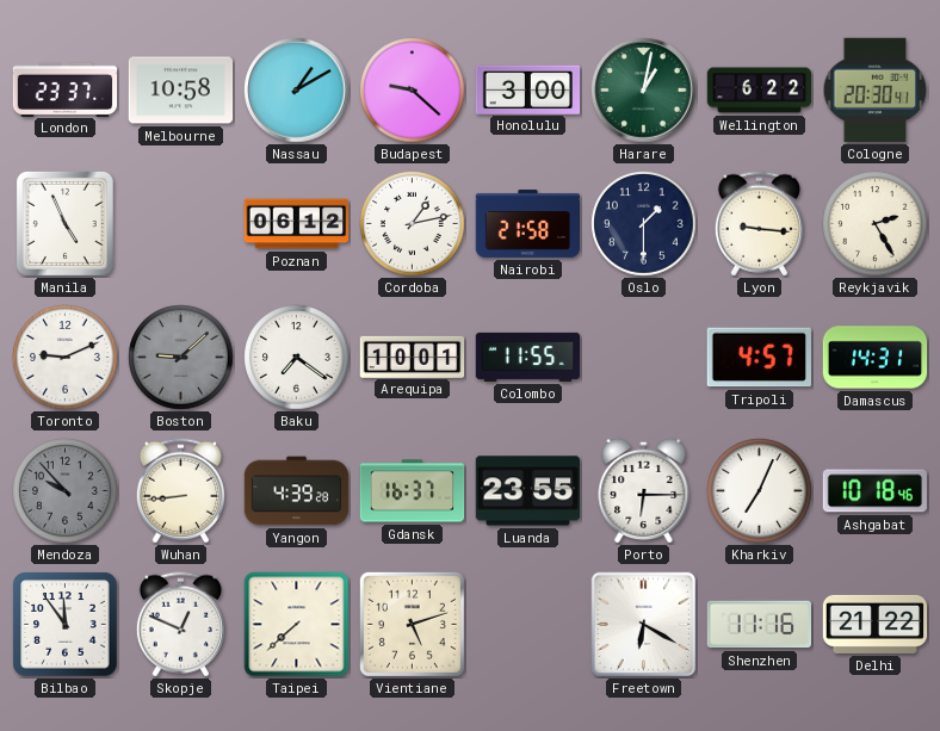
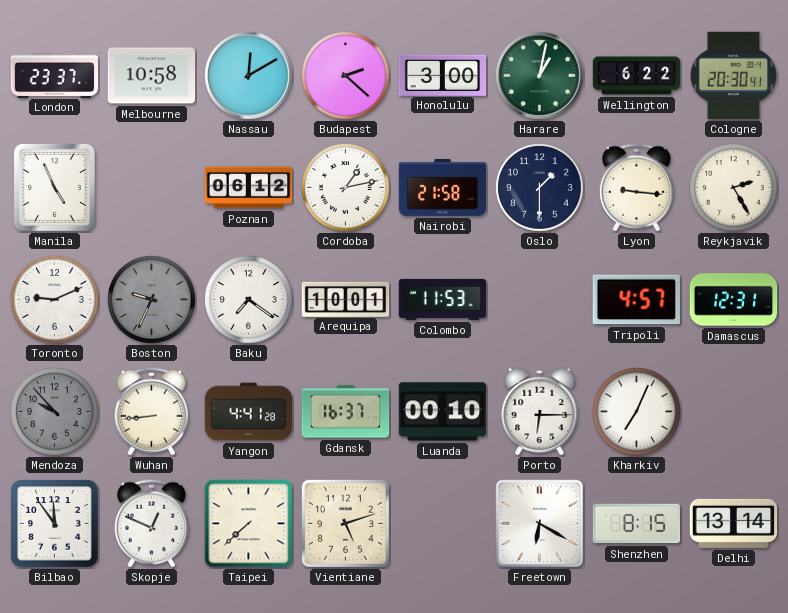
Nassau: 1:10 -> 12:10 (249, 76)
Budapest: 9:22 -> 2:22 (346, 76)
Boston: 9:08 -> 9:34 (152, 300)
Colombo: 11:55 -> 11:53 (443, 299)
Damascus: 14:31 -> 12:31 (734, 300)
Yangon: 4:39 -> 4:41 (249, 412)
Luanda: 23:55 -> 00:10 (443, 412)
Ashgabat: 10:18 -> none (876, 491)
Shenzhen: 11:16 -> 8:15 (636, 524)
Delhi: 21:22 -> 13:14 (734, 523)
